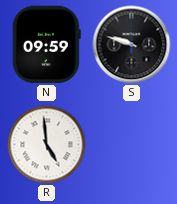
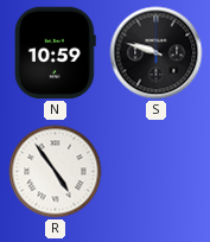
N: 09:59 -> 10:59 (55, 53)
R: 4:59 -> 4:54 (56, 172)
